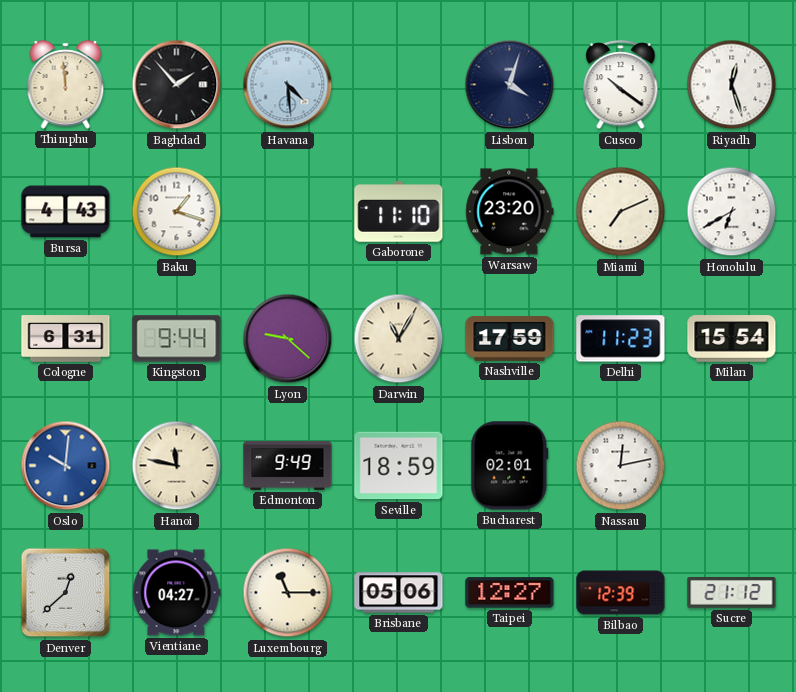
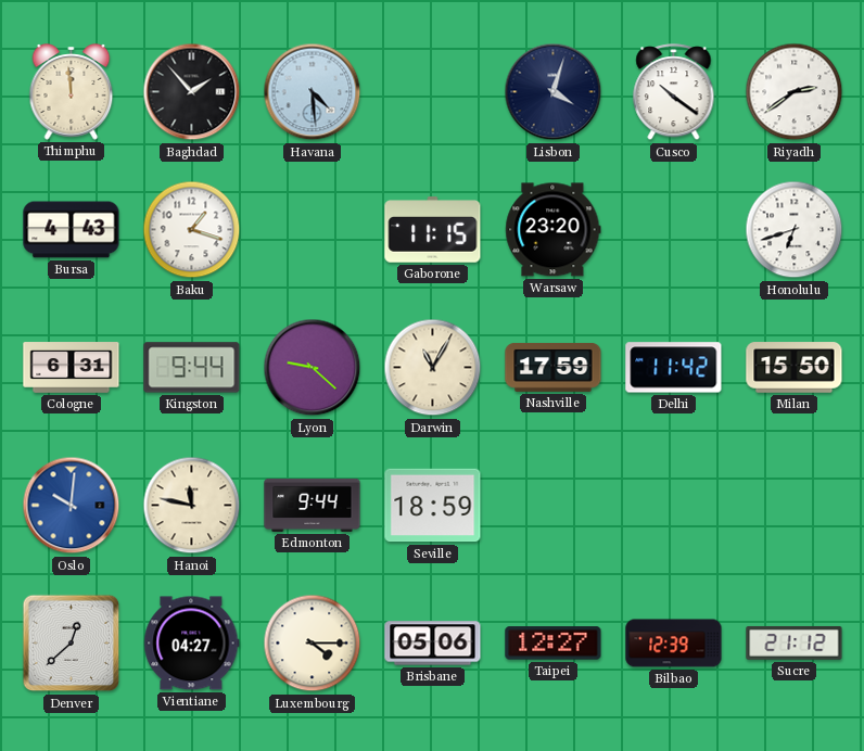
Riyadh: 12:27 -> 2:39 (795, 92)
Gaborone: 11:10 -> 11:15 (433, 230)
Miami: 7:11 -> none (621, 212)
Honolulu: 6:40 -> 6:42 (795, 230)
Delhi: 11:23 -> 11:42 (674, 368)
Milan: 15:54 -> 15:50 (795, 368)
Edmonton: 9:49 -> 9:44 (313, 505)
Bucharest: 02:01 -> none (510, 466)
Nassau: 12:13 -> none (621, 466)
Luxembourg: 11:15 -> 4:15 (313, 644)
